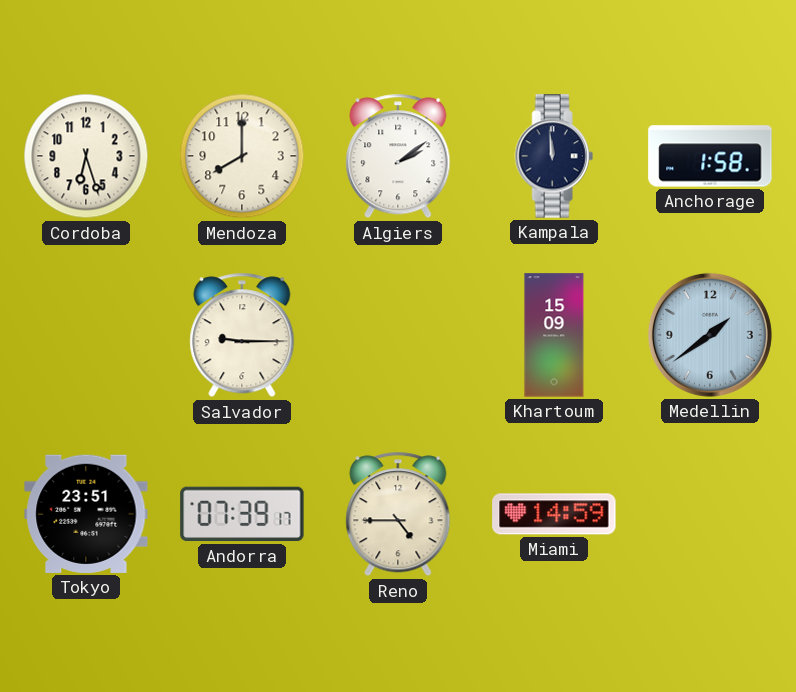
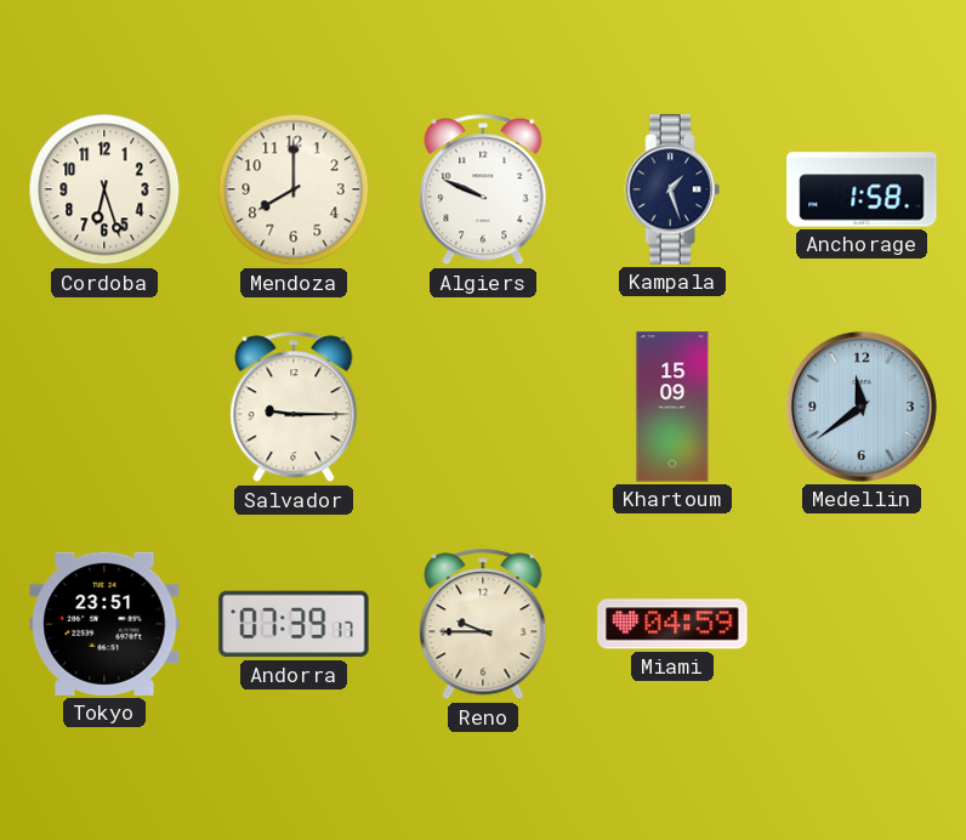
Algiers: 2:09 -> 9:49 (483, 189)
Kampala: 11:59 -> 1:27 (672, 189)
Medellin: 1:39 -> 11:39 (862, 407)
Reno: 4:45 -> 9:45 (483, 624)
Miami: 14:59 -> 04:59 (672, 624)
